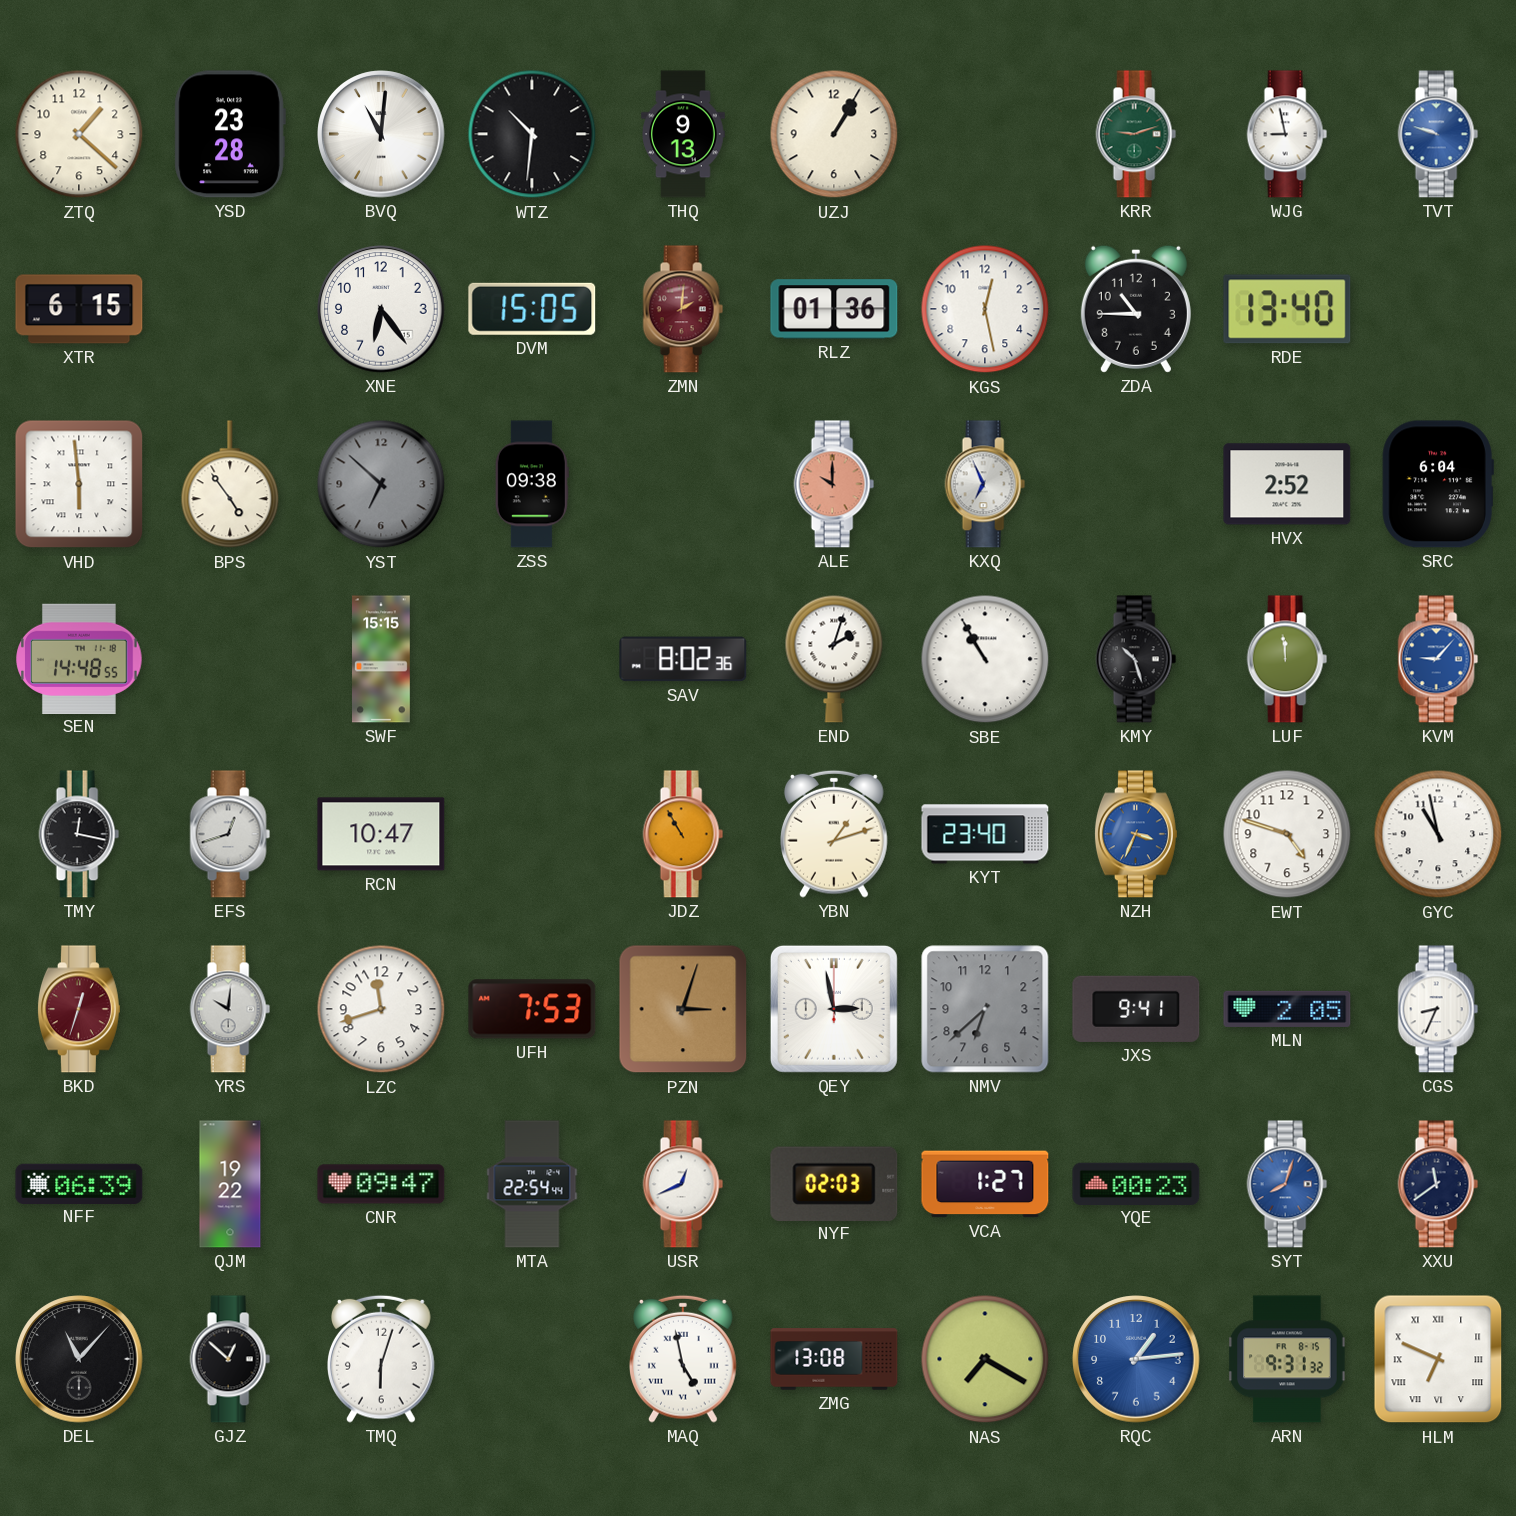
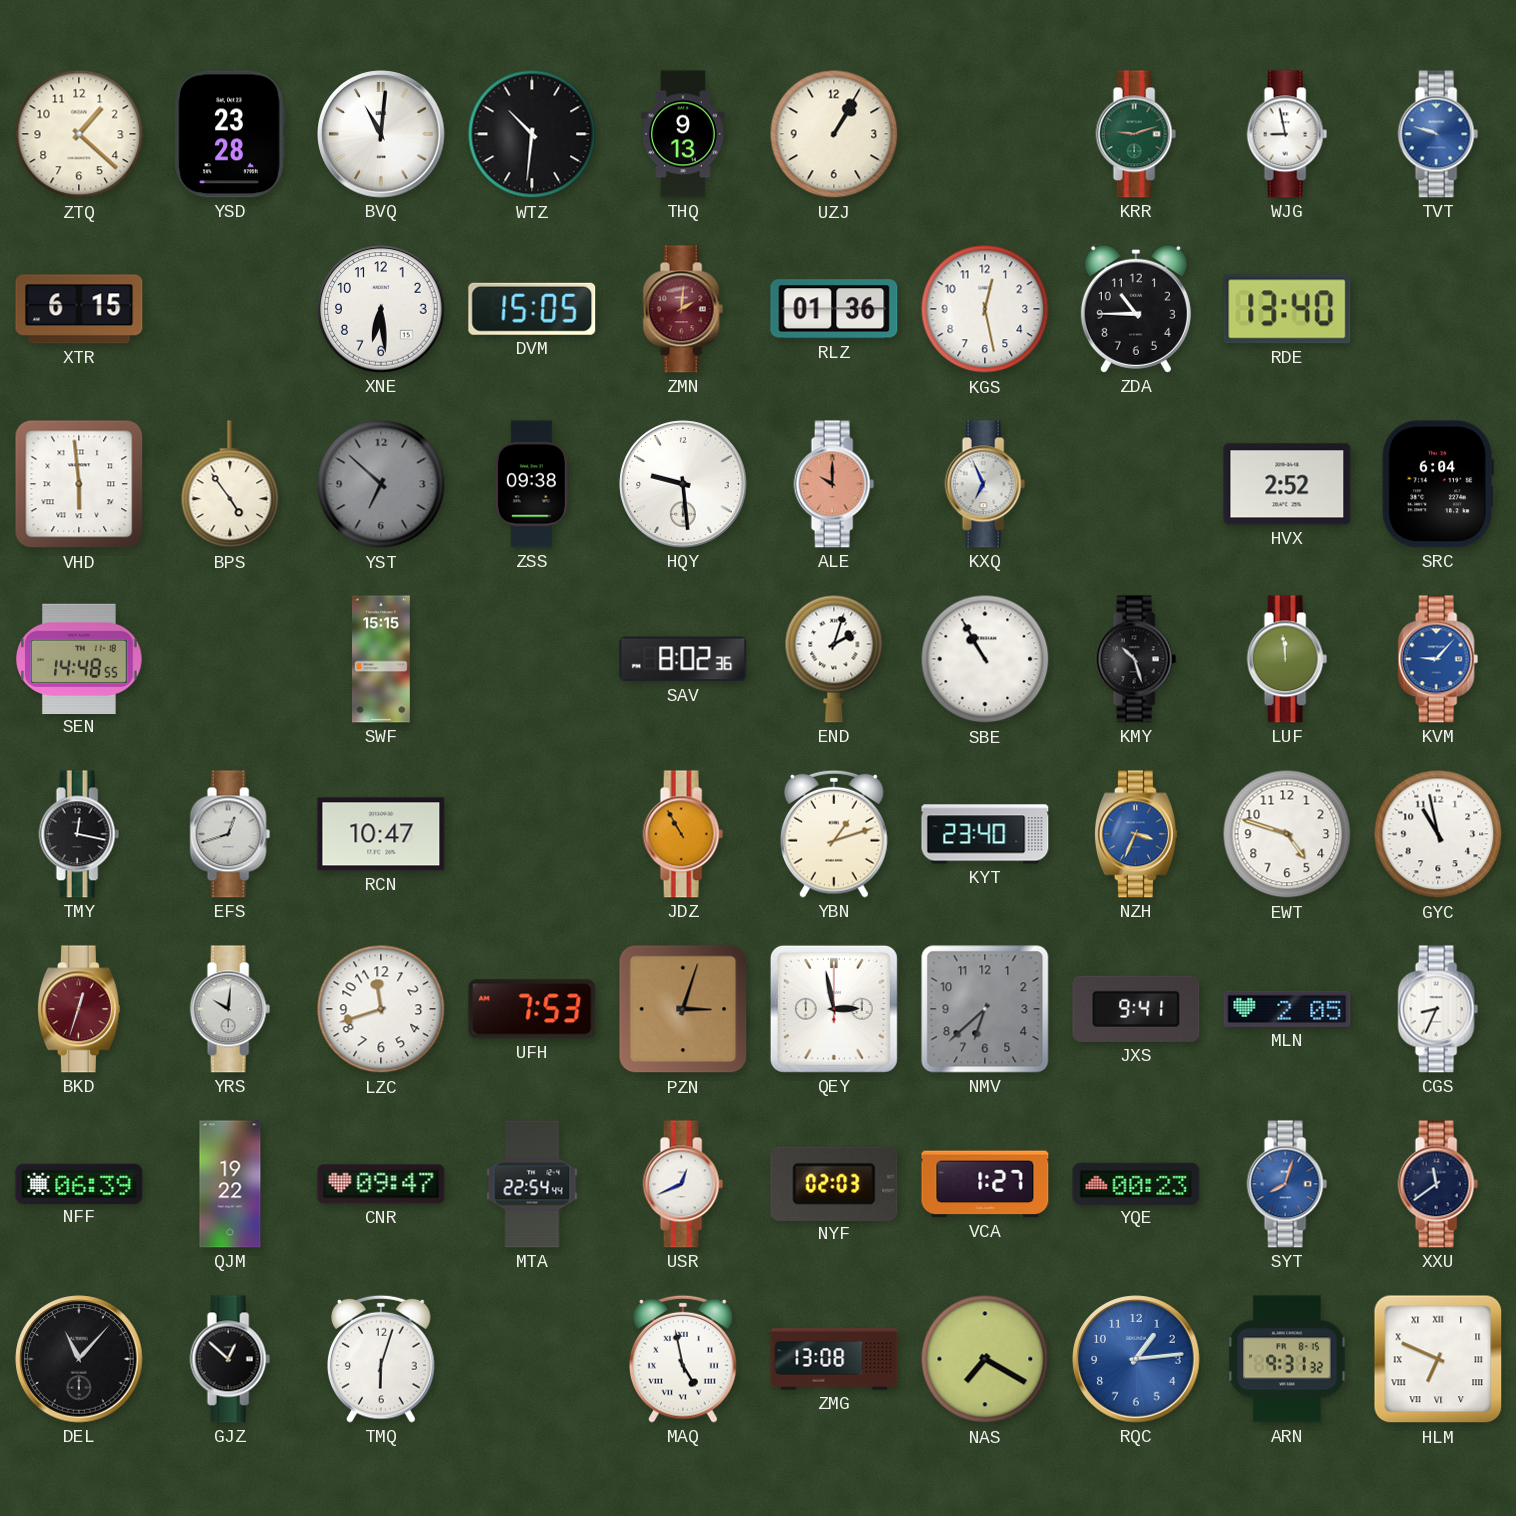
XNE: 6:24 -> 6:29 (381, 309)
HQY: none -> 9:29 (683, 484)
